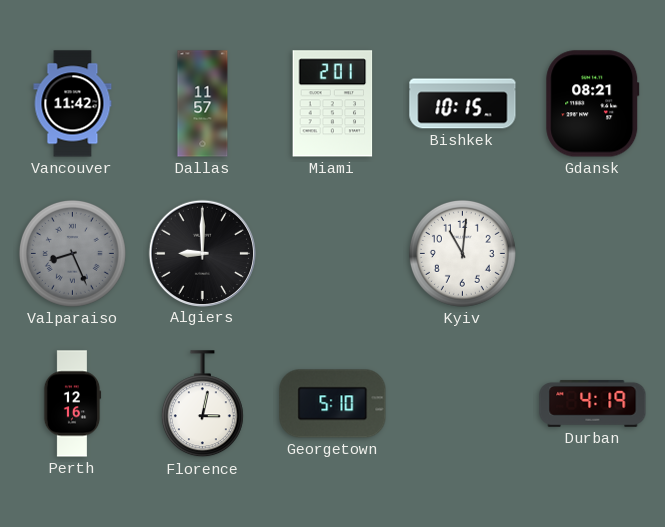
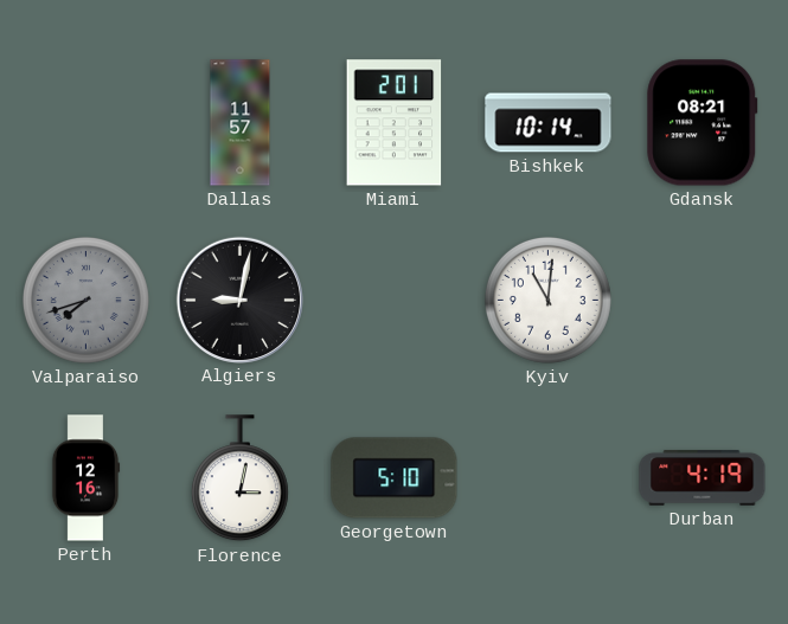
Vancouver: 11:42 -> none (73, 104)
Bishkek: 10:15 -> 10:14 (549, 123)
Valparaiso: 8:26 -> 7:42 (85, 300)
Algiers: 9:00 -> 9:02 (239, 300)
